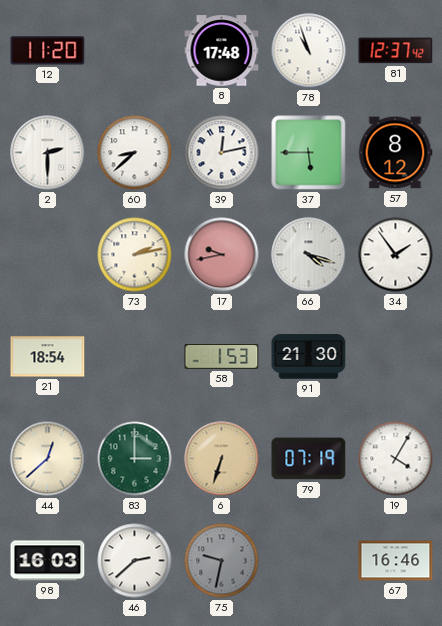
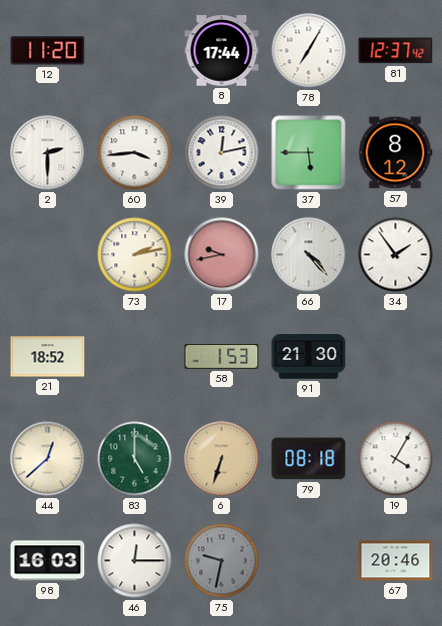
8: 17:48 -> 17:44 (222, 51)
78: 10:57 -> 7:05 (309, 51)
60: 8:38 -> 3:44 (135, 153)
66: 4:18 -> 4:23 (309, 255)
21: 18:54 -> 18:52 (48, 357)
83: 3:00 -> 5:00 (135, 459)
79: 07:19 -> 08:18 (309, 459)
46: 2:38 -> 12:15 (135, 561)
67: 16:46 -> 20:46 (396, 561)
